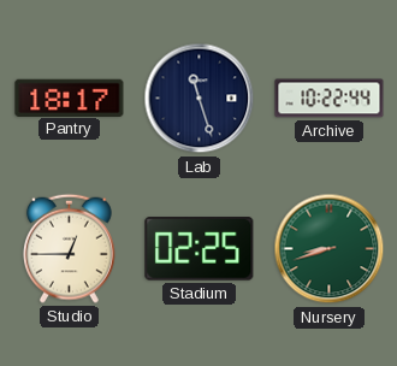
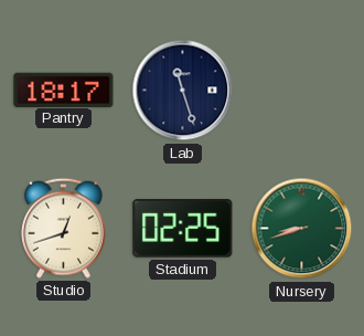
Archive: 10:22 -> none (330, 99)
Studio: 12:45 -> 12:42 (63, 228)
